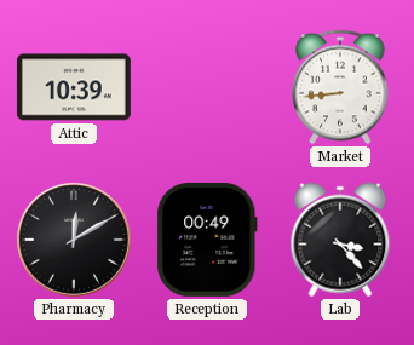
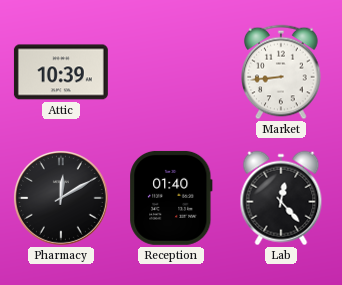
Reception: 00:49 -> 01:40 (171, 198)
Lab: 3:23 -> 12:23 (281, 198)
